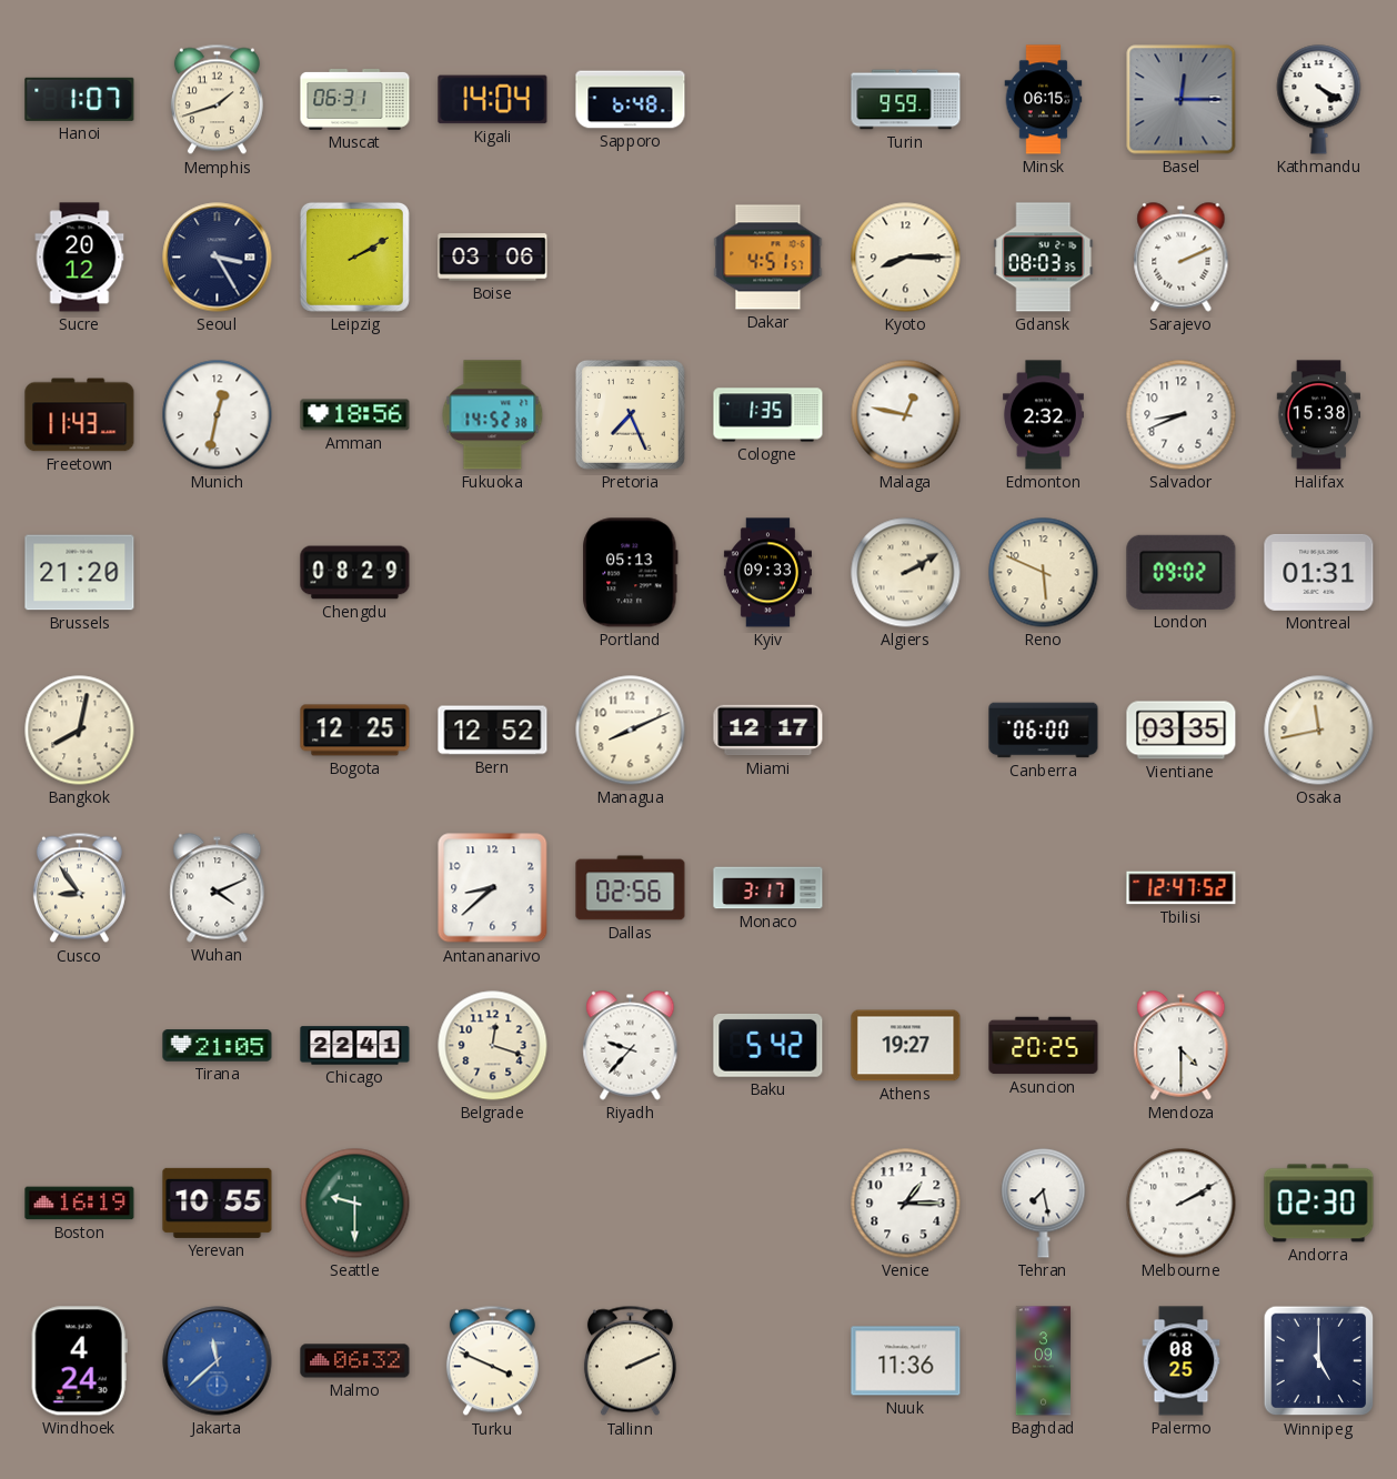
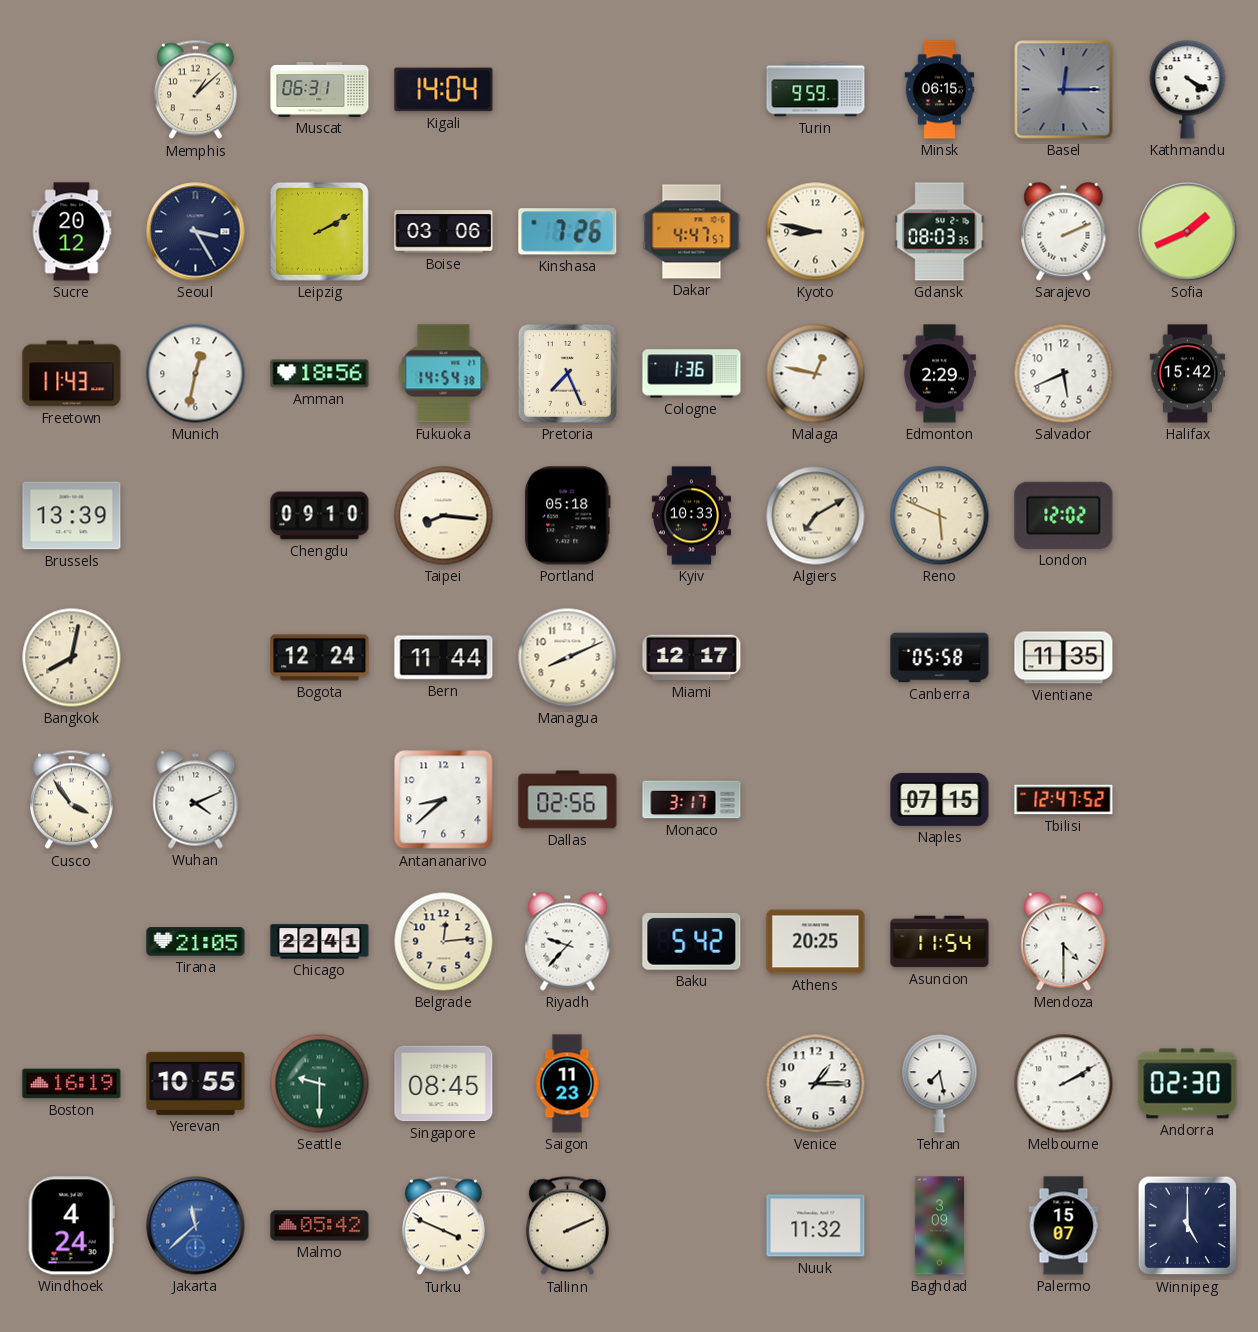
Hanoi: 1:07 -> none (80, 99)
Memphis: 1:42 -> 1:08 (195, 90)
Sapporo: 6:48 -> none (631, 100)
Kinshasa: none -> 7:26 (568, 232)
Dakar: 4:51 -> 4:47 (692, 232)
Kyoto: 8:15 -> 8:47 (816, 232)
Sofia: none -> 1:41 (1188, 232)
Fukuoka: 14:52 -> 14:54 (444, 374)
Cologne: 1:35 -> 1:36 (692, 374)
Edmonton: 2:32 -> 2:29 (939, 374)
Salvador: 8:41 -> 5:41 (1064, 374)
Halifax: 15:38 -> 15:42 (1188, 374)
Brussels: 21:20 -> 13:39 (72, 516)
Chengdu: 08:29 -> 09:10 (320, 516)
Taipei: none -> 8:16 (444, 516)
Portland: 05:13 -> 05:18 (568, 516)
Kyiv: 09:33 -> 10:33 (691, 516)
Algiers: 2:10 -> 7:10 (816, 516)
London: 09:02 -> 12:02 (1064, 515)
Montreal: 01:31 -> none (1319, 572)
Bogota: 12:25 -> 12:24 (320, 658)
Bern: 12:52 -> 11:44 (444, 658)
Canberra: 06:00 -> 05:58 (940, 658)
Vientiane: 03:35 -> 11:35 (1064, 658)
Osaka: 11:43 -> none (1319, 731)
Cusco: 8:54 -> 3:54 (71, 800)
Naples: none -> 07:15 (940, 799)
Belgrade: 12:18 -> 12:14 (444, 942)
Athens: 19:27 -> 20:25 (816, 942)
Asuncion: 20:25 -> 11:54 (940, 942)
Singapore: none -> 08:45 (444, 1084)
Saigon: none -> 11:23 (567, 1084)
Malmo: 06:32 -> 05:42 (320, 1226)
Nuuk: 11:36 -> 11:32 (816, 1226)
Palermo: 08:25 -> 15:07 (1064, 1226)
